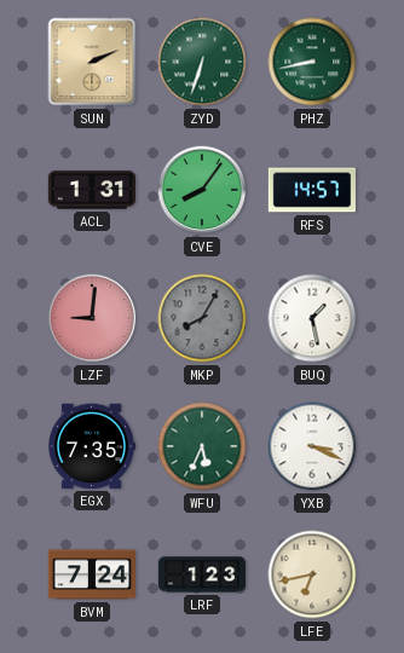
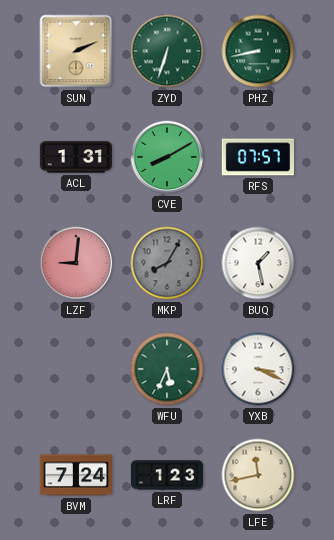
CVE: 8:06 -> 8:10 (167, 157)
RFS: 14:57 -> 07:57 (257, 157)
EGX: 7:35 -> none (92, 446)
LFE: 6:43 -> 11:43 (258, 475)
